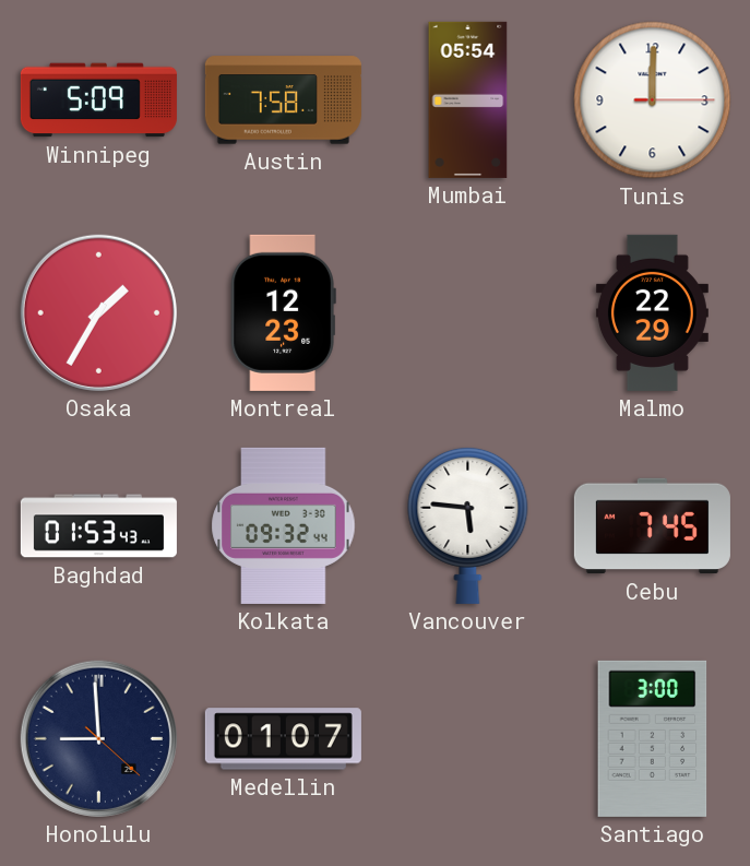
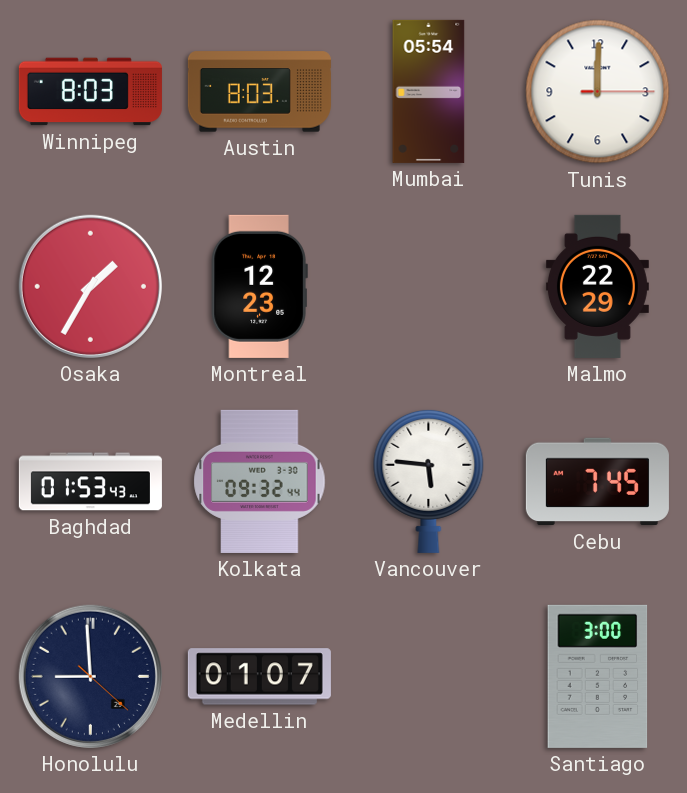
Winnipeg: 5:09 -> 8:03 (90, 92)
Austin: 7:58 -> 8:03 (259, 92)
